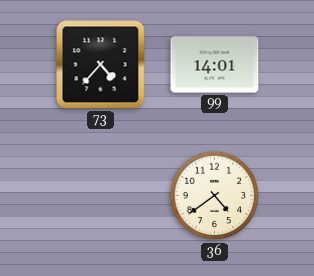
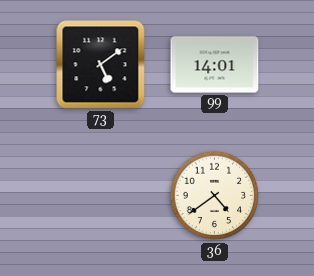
73: 4:37 -> 5:09 (101, 65)
